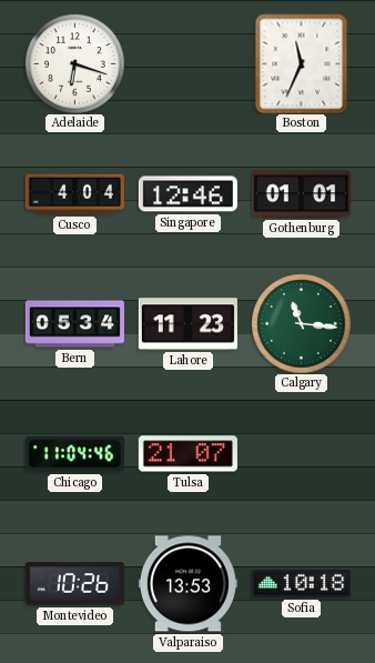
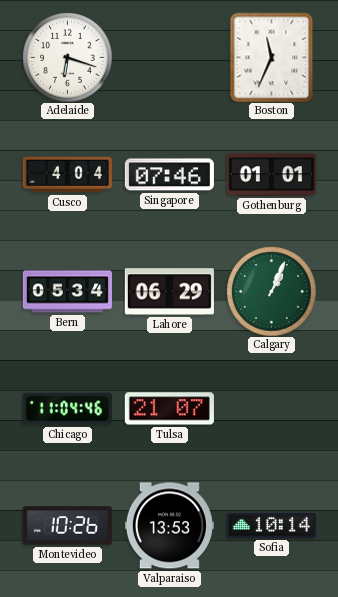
Singapore: 12:46 -> 07:46 (169, 175)
Lahore: 11:23 -> 06:29 (169, 292)
Calgary: 11:16 -> 1:04 (271, 291)
Sofia: 10:18 -> 10:14 (271, 525)
